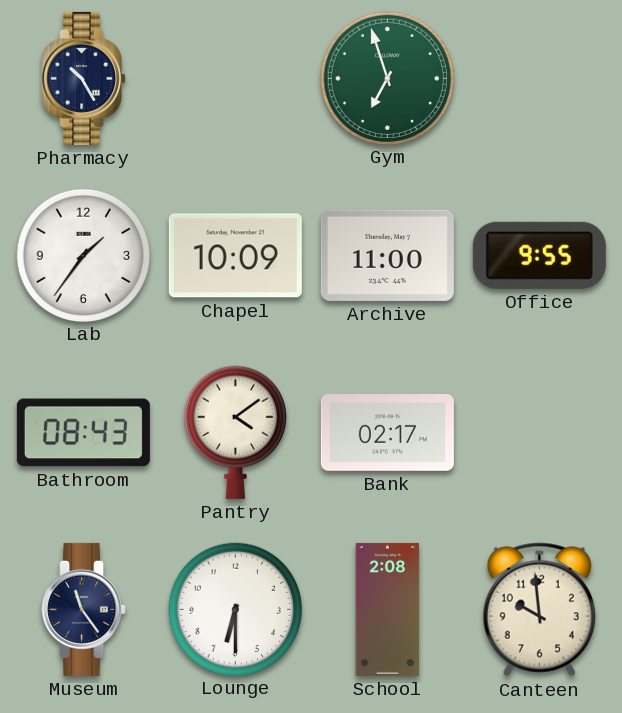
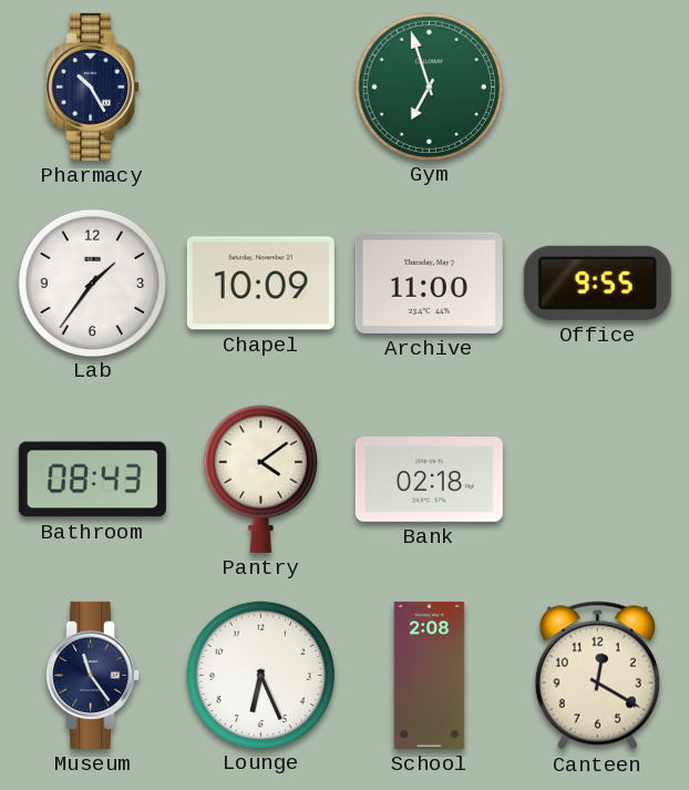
Bank: 02:17 -> 02:18 (429, 480)
Lounge: 6:30 -> 6:26 (260, 675)
Canteen: 9:59 -> 12:20 (597, 676)
